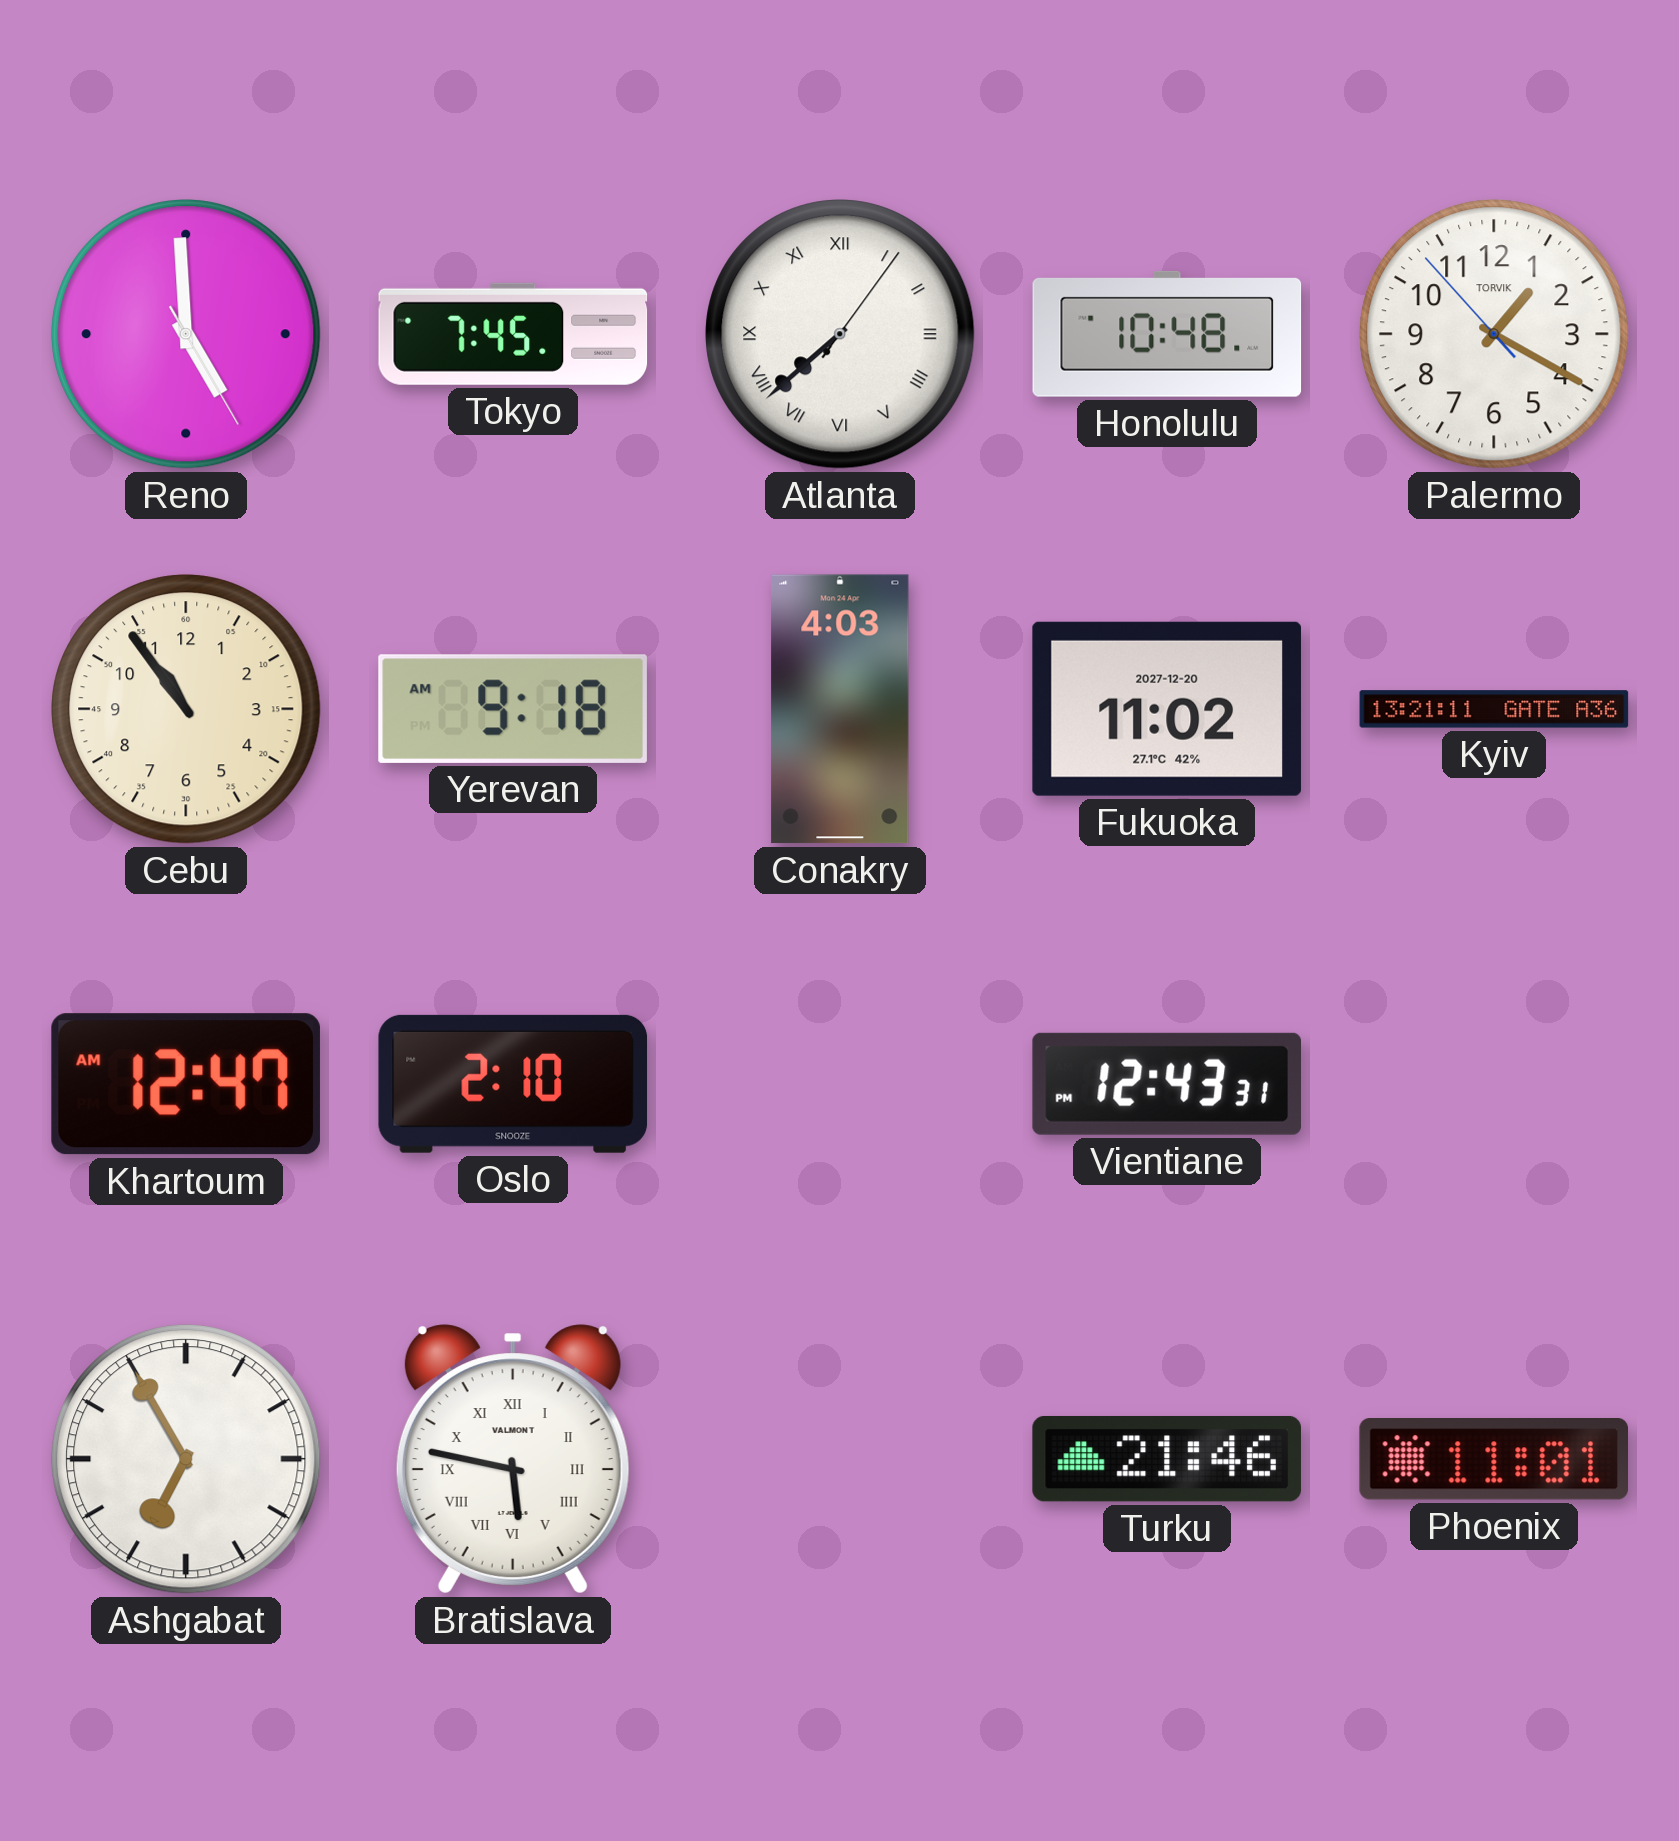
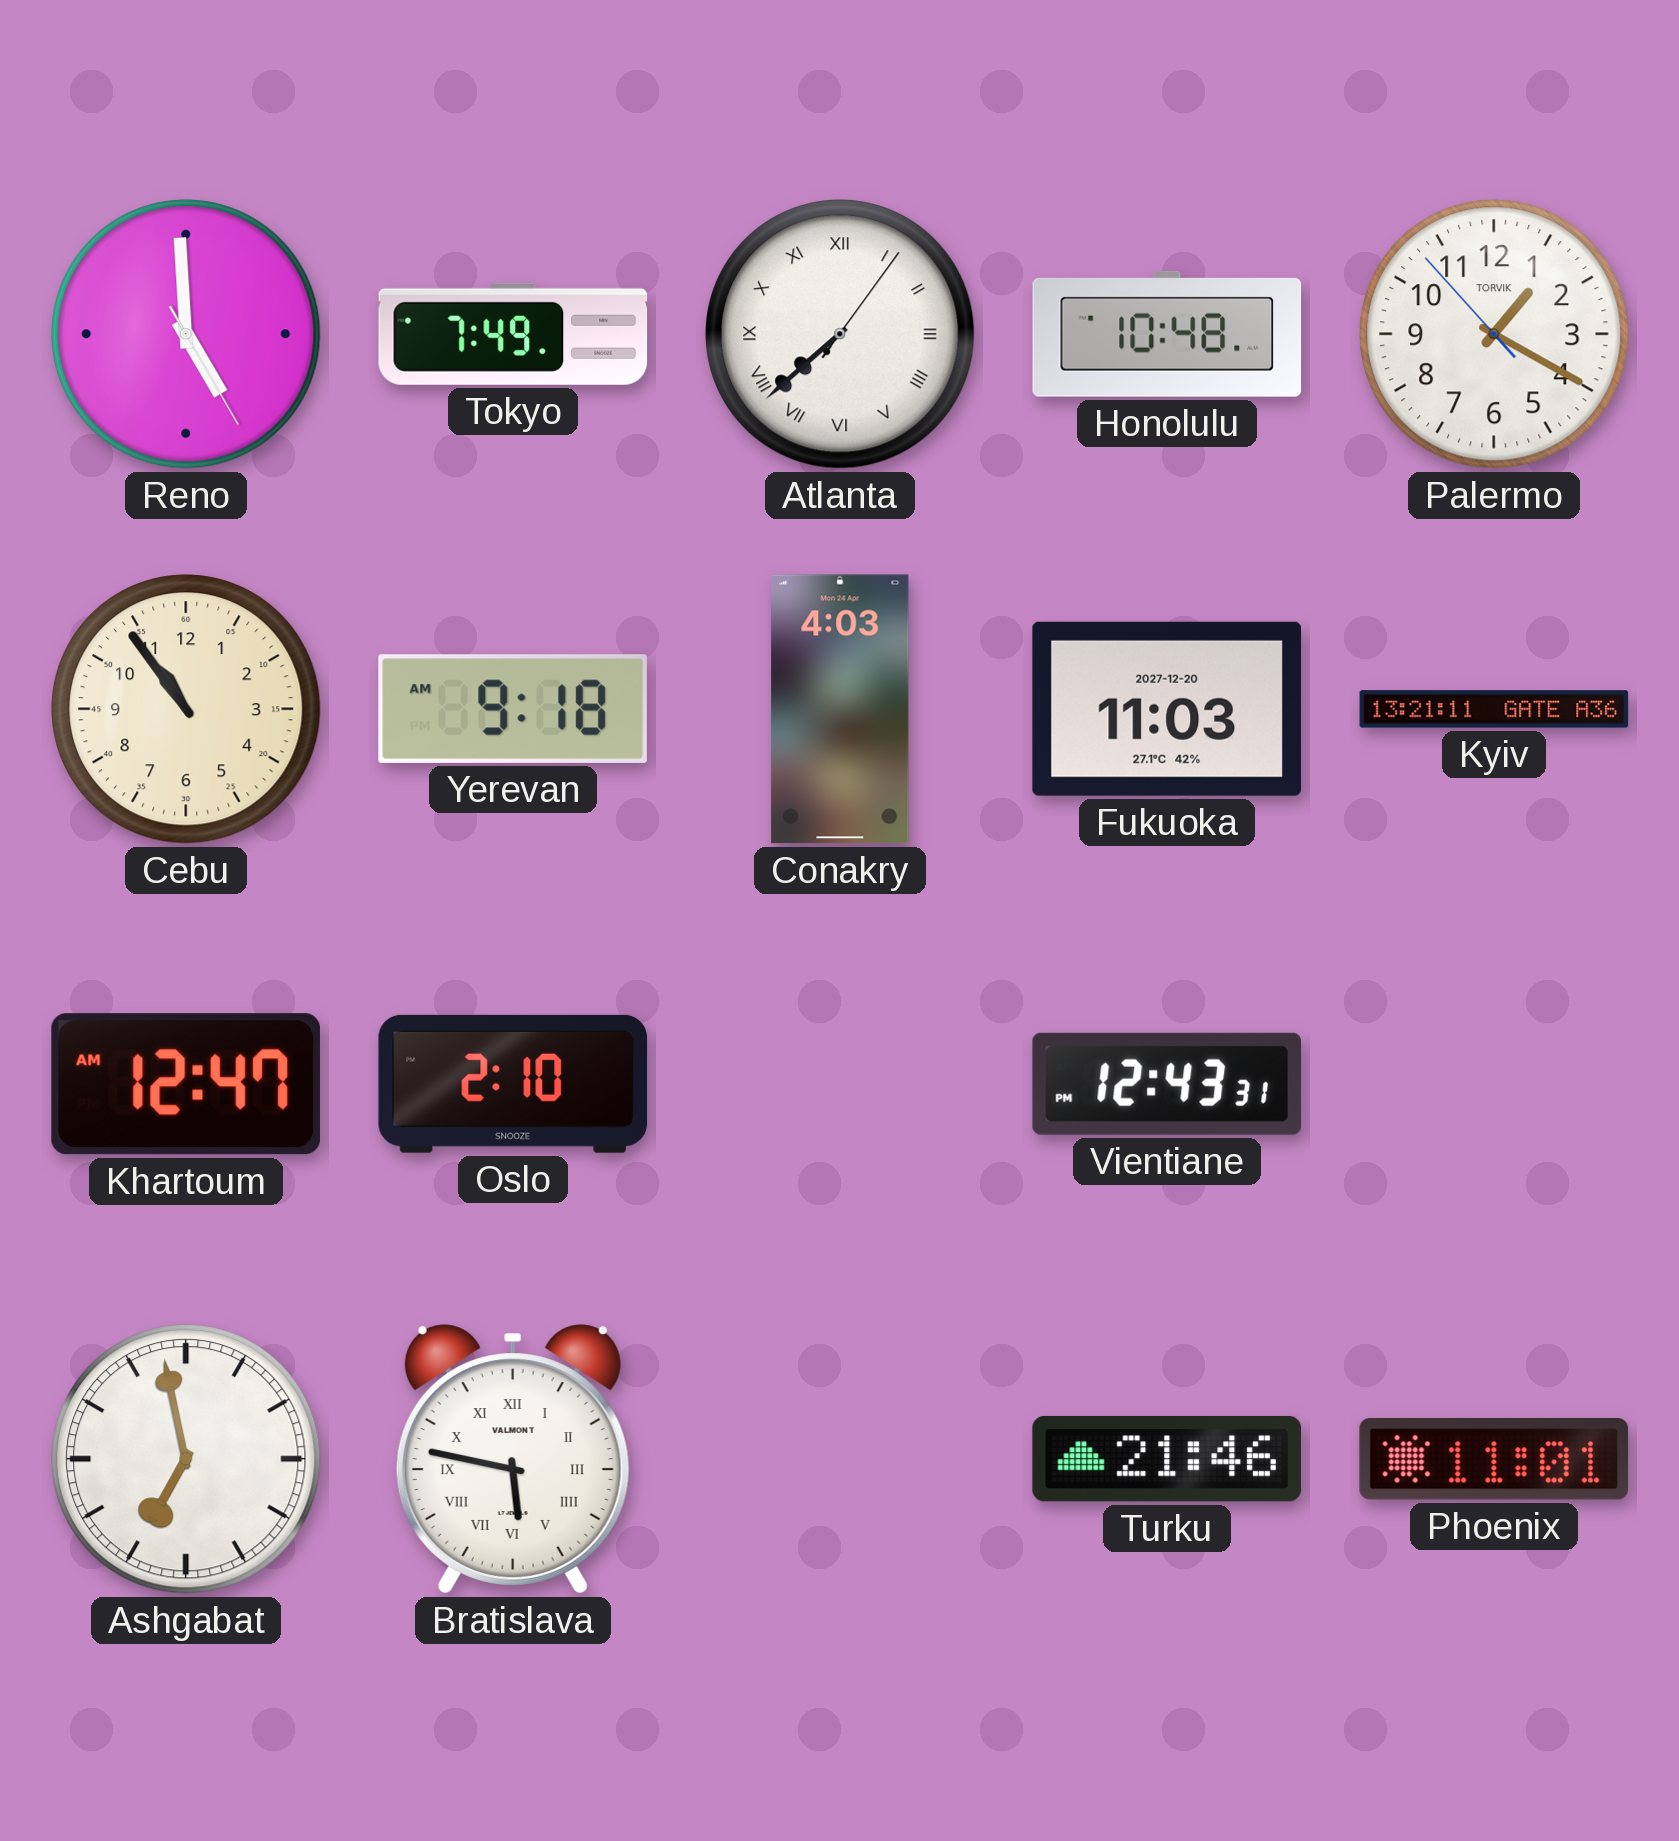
Tokyo: 7:45 -> 7:49 (513, 334)
Fukuoka: 11:02 -> 11:03 (1167, 709)
Ashgabat: 6:55 -> 6:58 (186, 1459)
